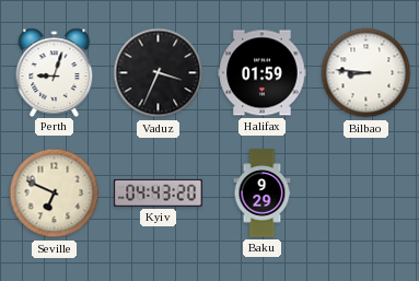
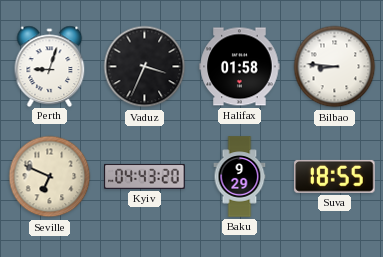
Halifax: 01:59 -> 01:58 (240, 67)
Suva: none -> 18:55 (335, 176)
